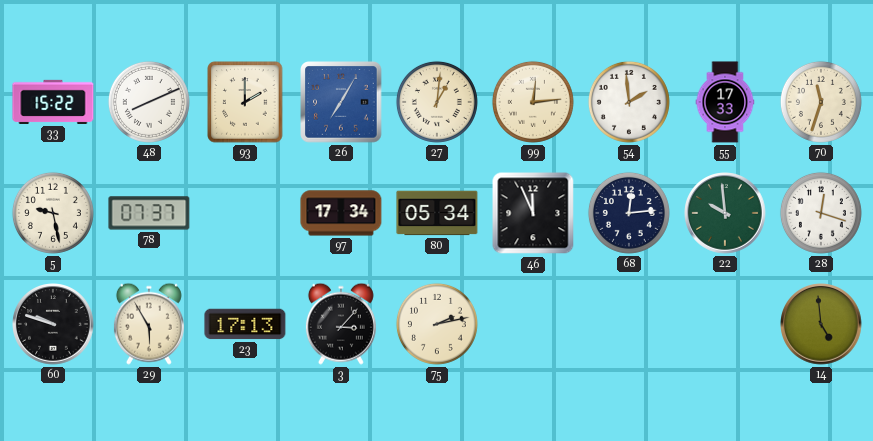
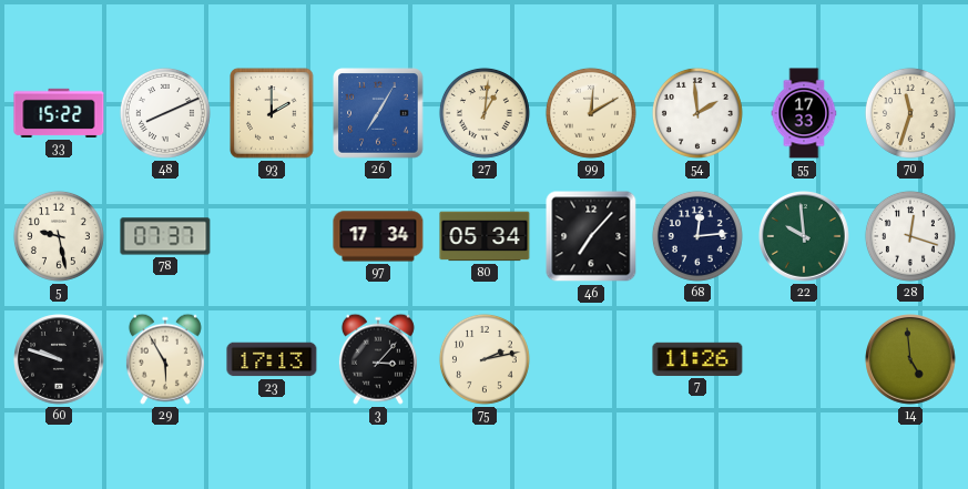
99: 12:14 -> 12:10 (591, 113)
46: 11:56 -> 7:07 (591, 236)
7: none -> 11:26 (697, 359)
